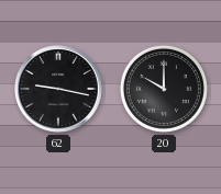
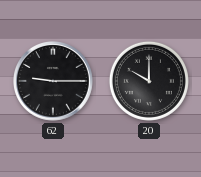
62: 9:17 -> 9:15 (54, 82)
